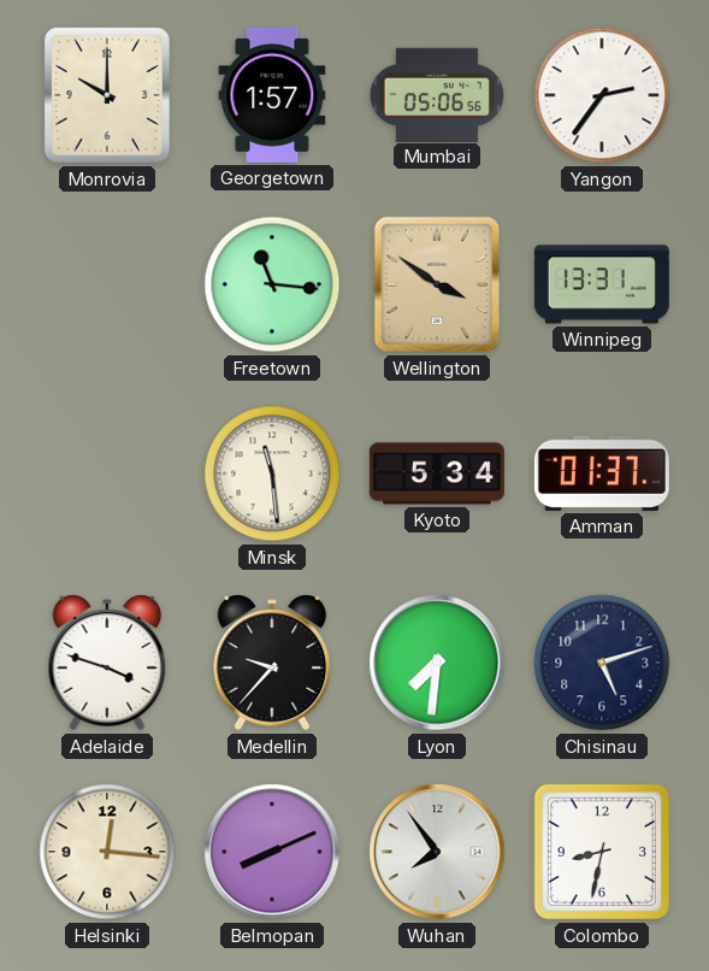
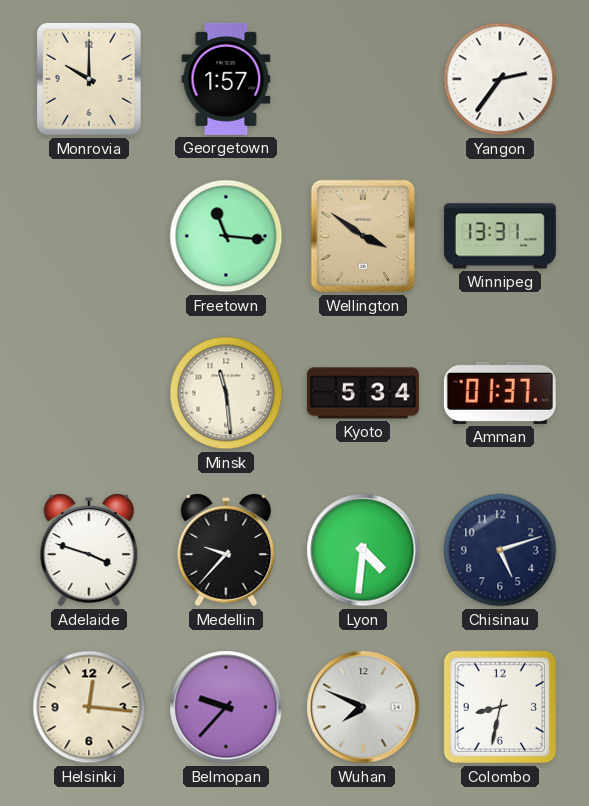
Mumbai: 05:06 -> none (437, 94)
Lyon: 7:31 -> 4:31 (363, 550)
Belmopan: 8:11 -> 9:37 (226, 707)
Wuhan: 7:54 -> 7:49 (363, 707)
